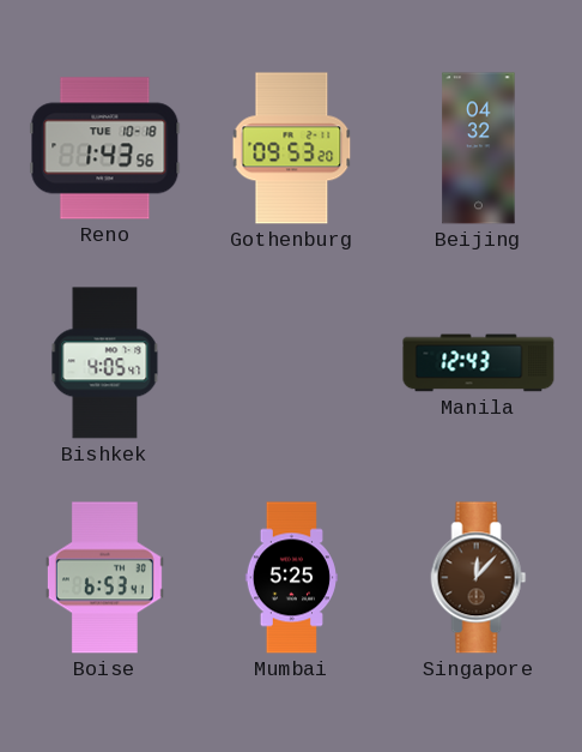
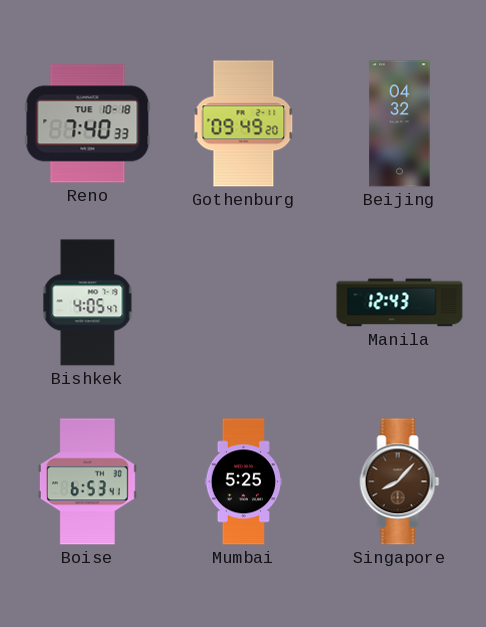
Reno: 1:43 -> 7:40 (88, 124)
Gothenburg: 09:53 -> 09:49 (244, 124)
Singapore: 12:07 -> 8:07 (400, 482)
